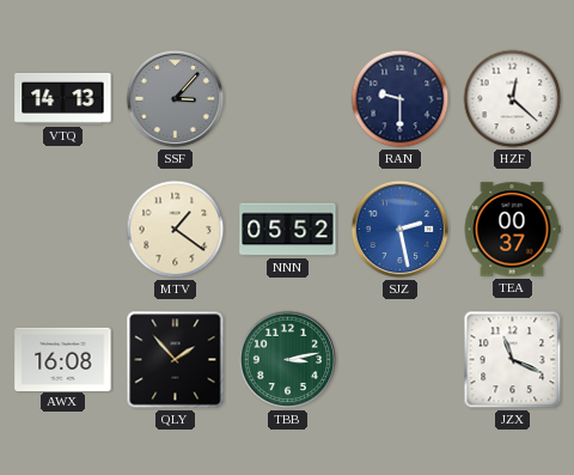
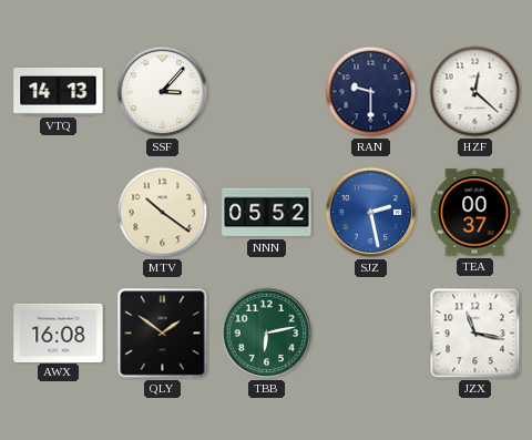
SSF dial: grey -> white (163, 92)
MTV: 1:21 -> 10:21 (163, 213)
QLY: 1:53 -> 1:51 (163, 334)
TBB: 3:13 -> 6:13 (267, 334)
JZX: 11:19 -> 11:17 (475, 334)
